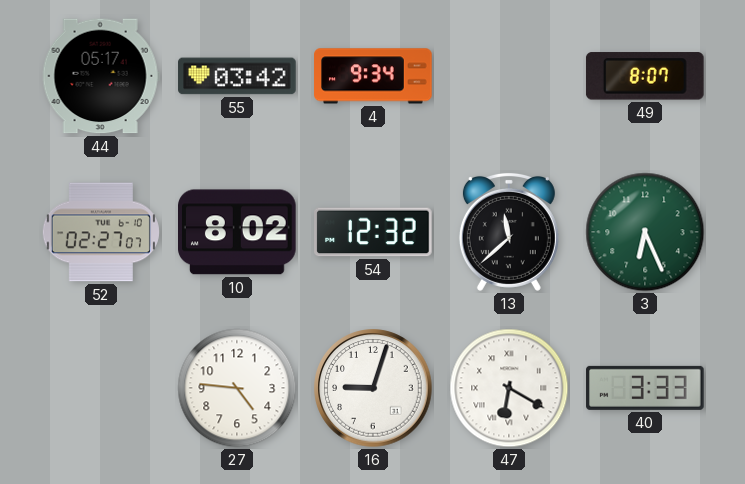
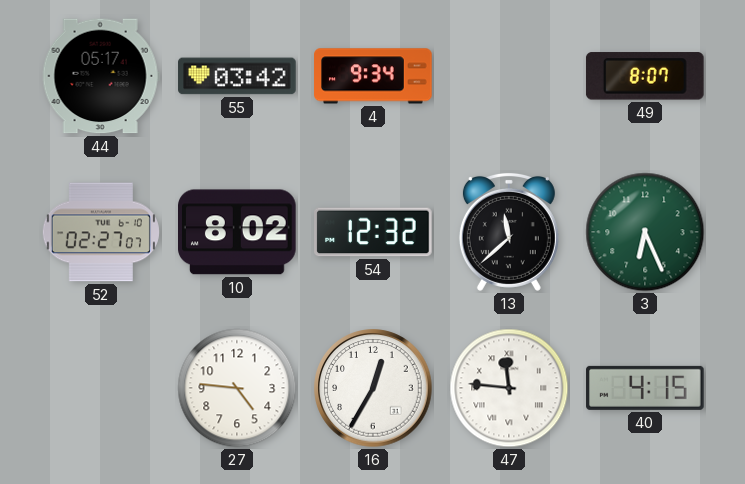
16: 9:03 -> 12:35 (373, 388)
47: 6:20 -> 11:46 (509, 388)
40: 3:33 -> 4:15 (645, 388)
